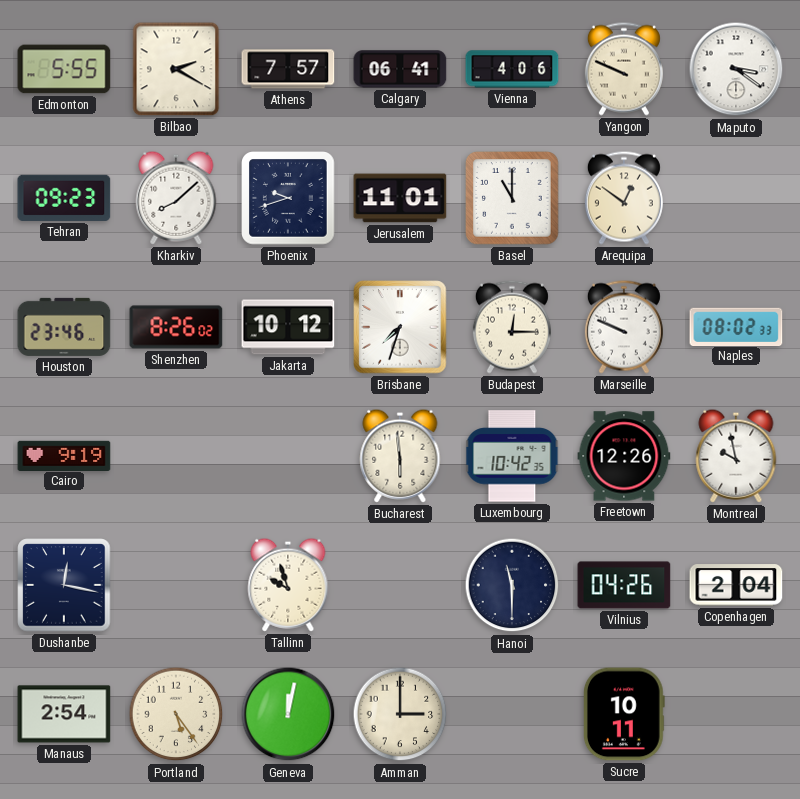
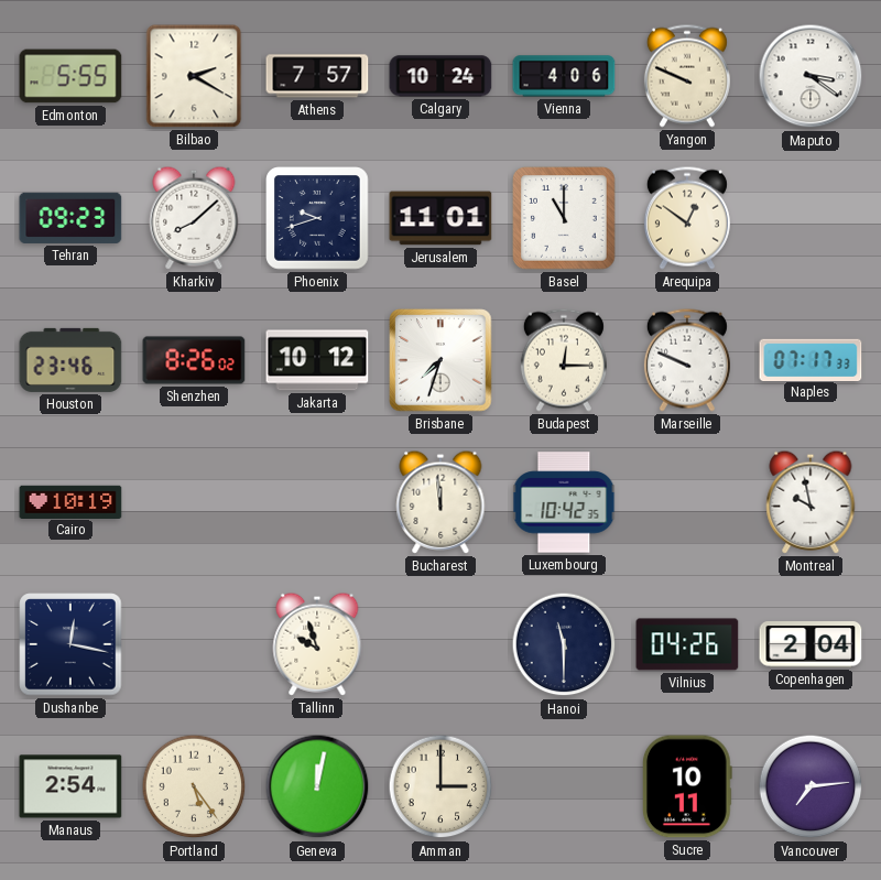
Calgary: 06:41 -> 10:24 (440, 76)
Naples: 08:02 -> 07:17 (811, 359)
Cairo: 9:19 -> 10:19 (70, 501)
Bucharest: 5:59 -> 11:59 (440, 502)
Freetown: 12:26 -> none (624, 456)
Vancouver: none -> 7:14 (811, 786)
